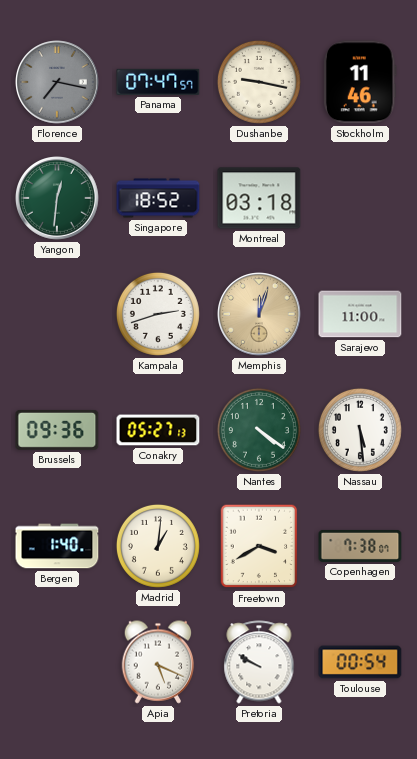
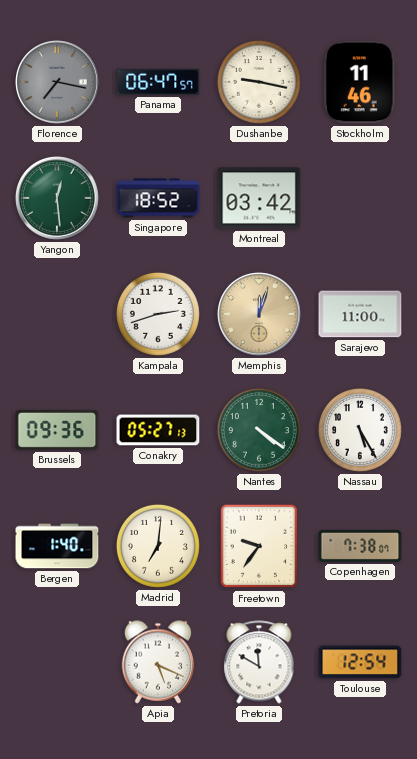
Panama: 07:47 -> 06:47 (158, 82)
Yangon: 12:31 -> 12:29 (58, 199)
Montreal: 03:18 -> 03:42 (259, 198)
Nassau: 5:29 -> 5:25 (360, 430)
Madrid: 1:01 -> 7:01 (158, 546)
Freetown: 3:40 -> 9:36 (259, 546)
Pretoria: 9:50 -> 11:50 (259, 662)
Toulouse: 00:54 -> 12:54 (360, 662)
